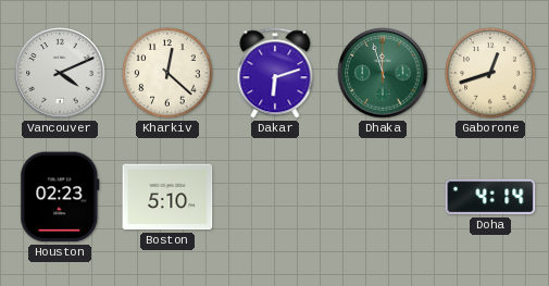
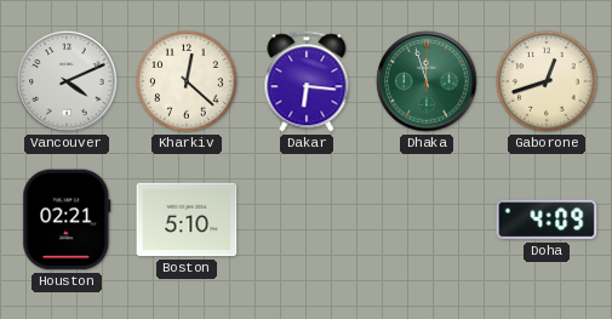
Dakar: 6:12 -> 6:16 (307, 81)
Houston: 02:23 -> 02:21 (67, 220)
Doha: 4:14 -> 4:09 (547, 220)
